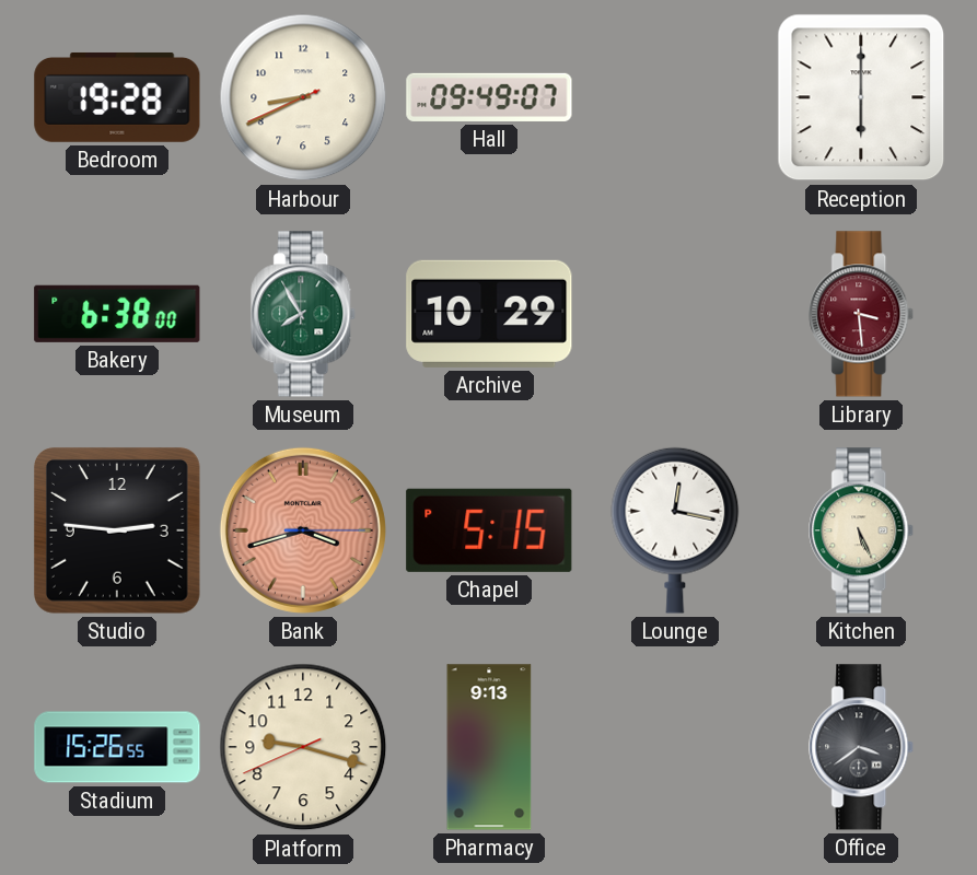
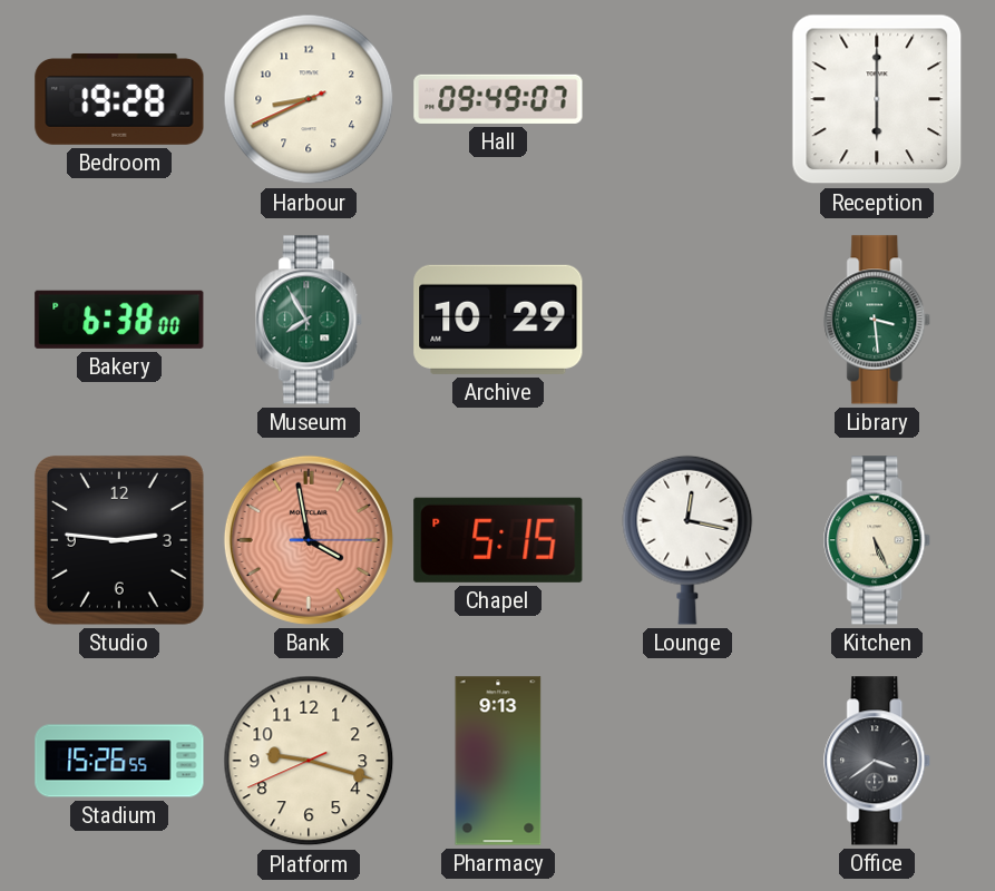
Library dial: burgundy -> green (878, 320)
Bank: 3:42 -> 3:58 (309, 540)
